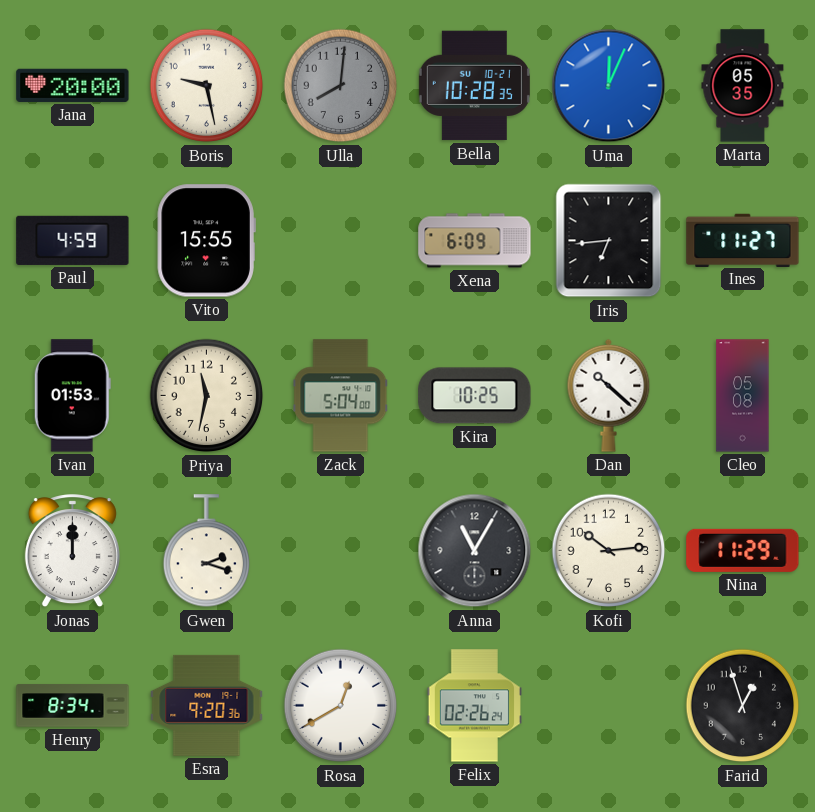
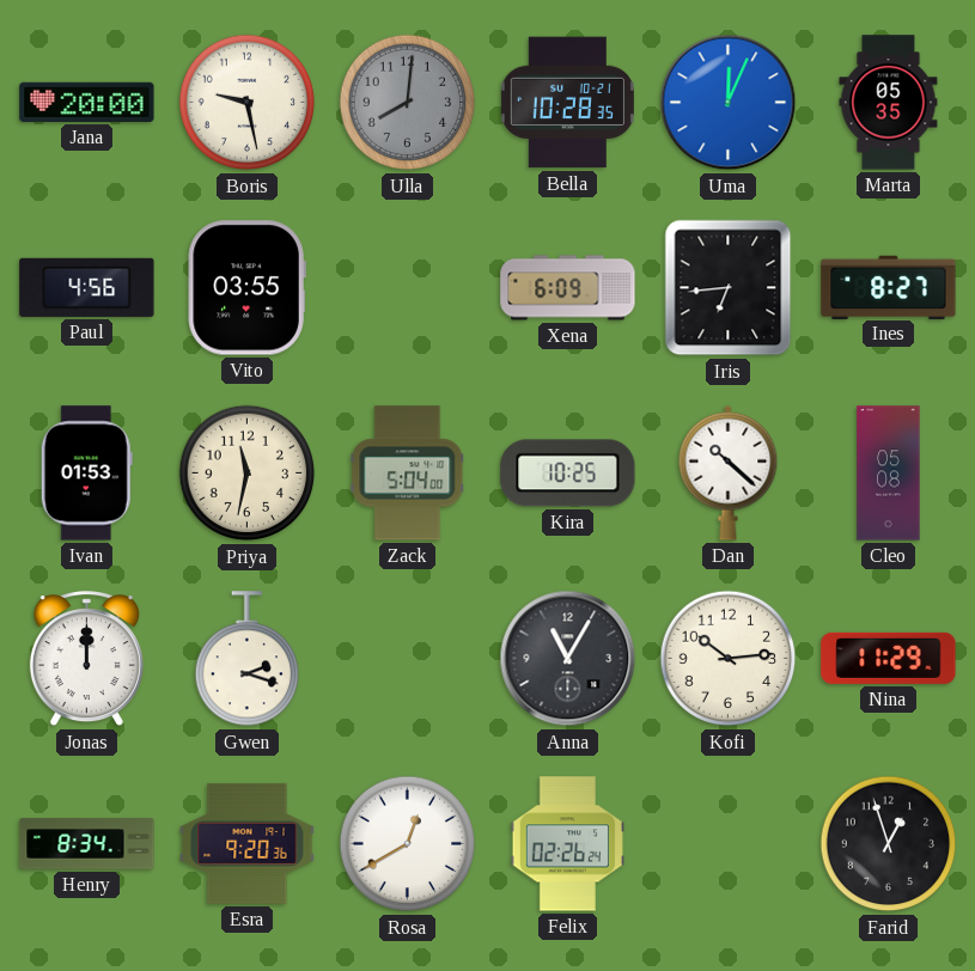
Paul: 4:59 -> 4:56 (87, 287)
Vito: 15:55 -> 03:55 (246, 288)
Ines: 11:27 -> 8:27 (889, 287)
